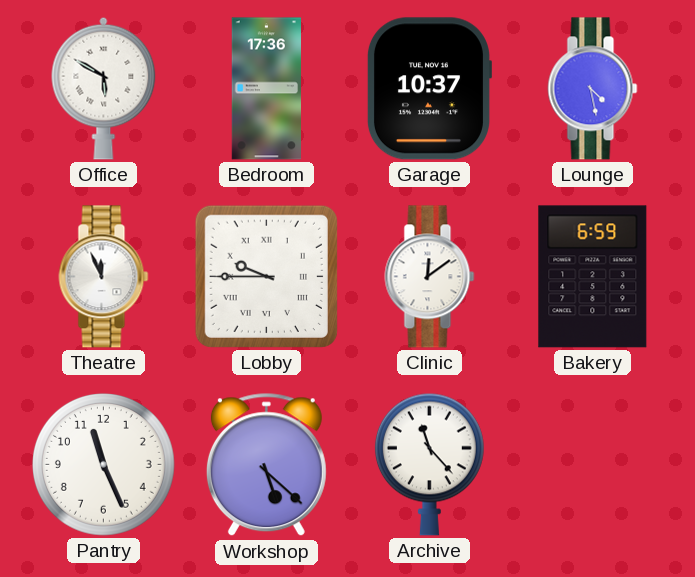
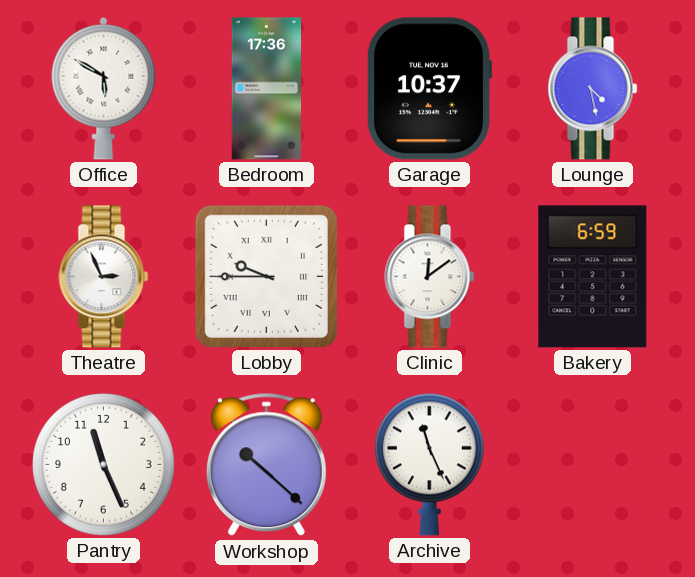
Theatre: 11:56 -> 2:56 (104, 277)
Workshop: 5:22 -> 10:22 (266, 465)
Archive: 11:23 -> 11:26 (429, 464)
